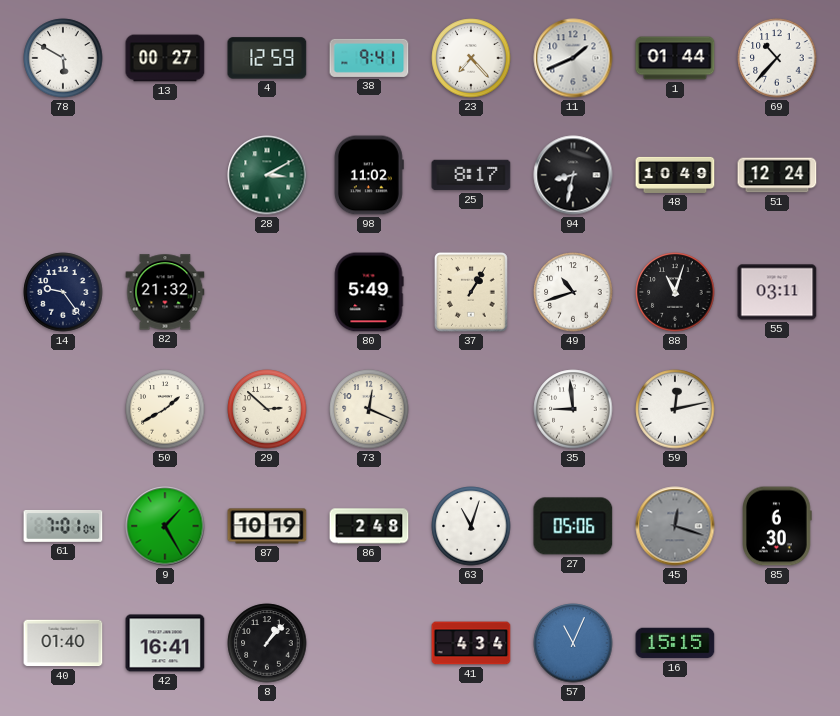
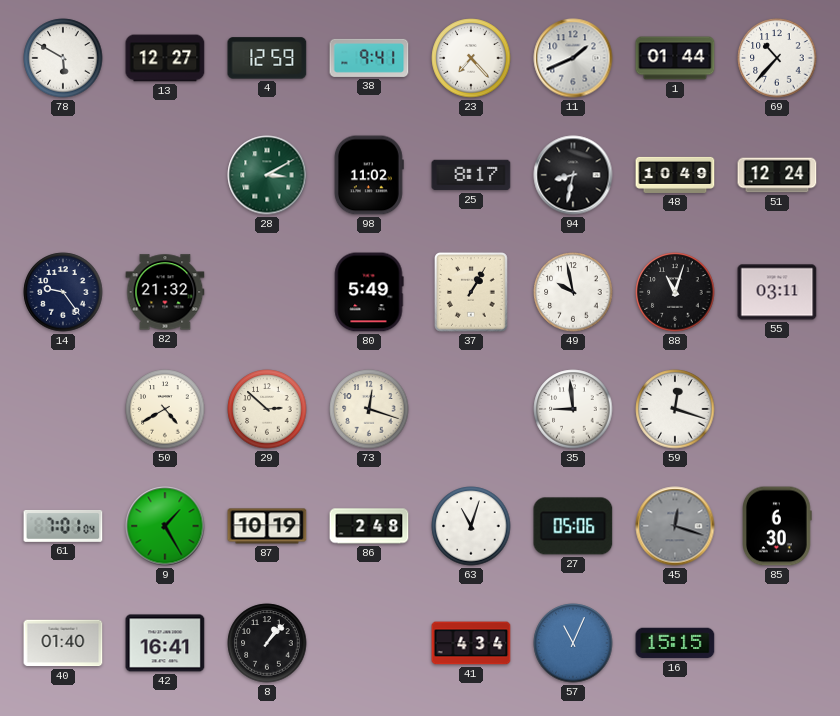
13: 00:27 -> 12:27 (165, 58)
49: 10:42 -> 9:58 (573, 292)
50: 1:40 -> 4:40 (165, 409)
73: 12:19 -> 12:18 (369, 409)
59: 12:13 -> 12:18 (675, 409)
